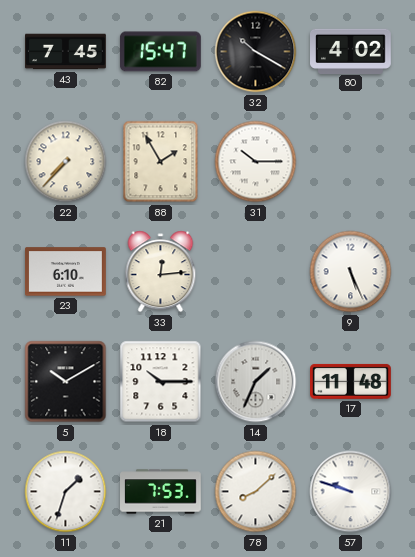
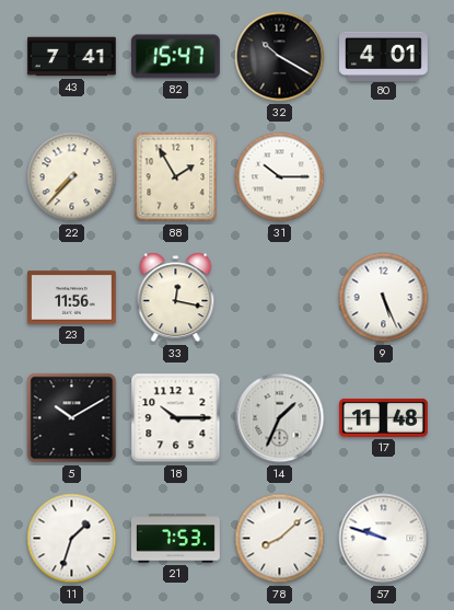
43: 7:45 -> 7:41 (72, 57)
80: 4:02 -> 4:01 (384, 56)
23: 6:10 -> 11:56 (72, 298)
33: 12:14 -> 12:17 (176, 298)
